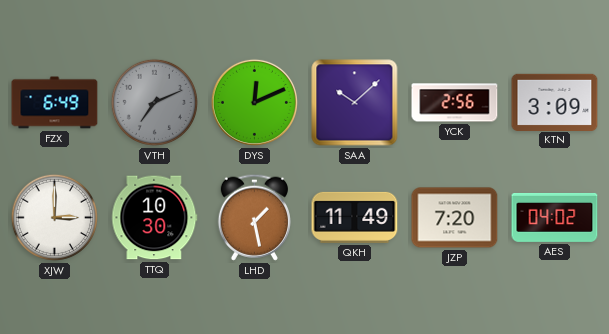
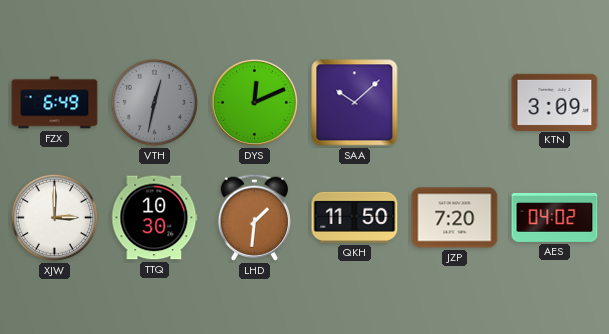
VTH: 7:11 -> 12:32 (154, 102)
YCK: 2:56 -> none (455, 103)
LHD: 1:28 -> 1:31 (254, 217)
QKH: 11:49 -> 11:50 (355, 217)
